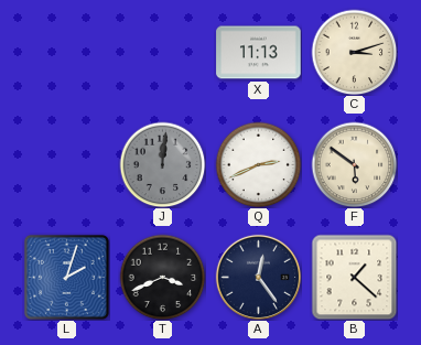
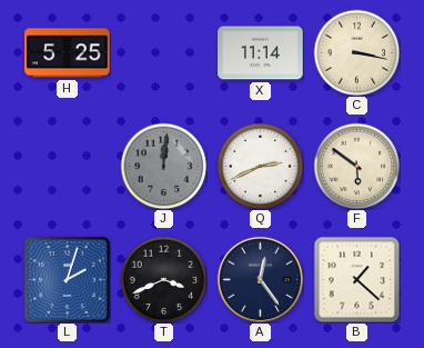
H: none -> 5:25 (68, 53)
X: 11:13 -> 11:14 (261, 53)
C: 3:12 -> 3:17 (356, 52)
